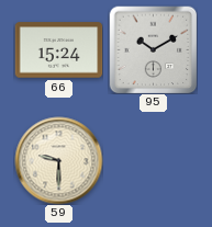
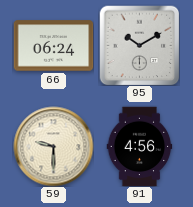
66: 15:24 -> 06:24 (53, 46)
91: none -> 4:56 (140, 146)
